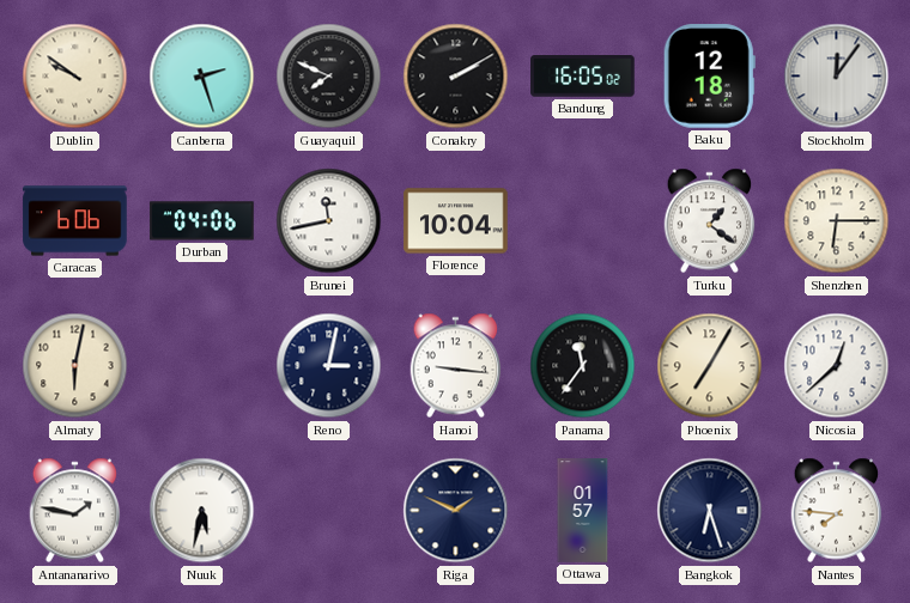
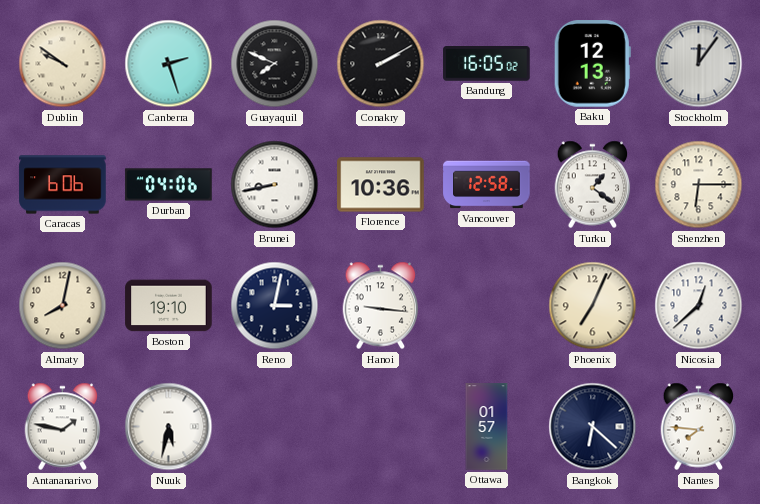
Baku: 12:18 -> 12:13 (592, 64)
Brunei: 11:43 -> 8:43 (275, 185)
Florence: 10:04 -> 10:36 (381, 185)
Vancouver: none -> 12:58 (487, 185)
Almaty: 6:02 -> 8:02 (63, 306)
Boston: none -> 19:10 (169, 306)
Panama: 11:36 -> none (583, 366)
Phoenix: 7:05 -> 7:04 (593, 306)
Riga: 1:49 -> none (456, 511)
Bangkok: 6:27 -> 6:22 (593, 427)
